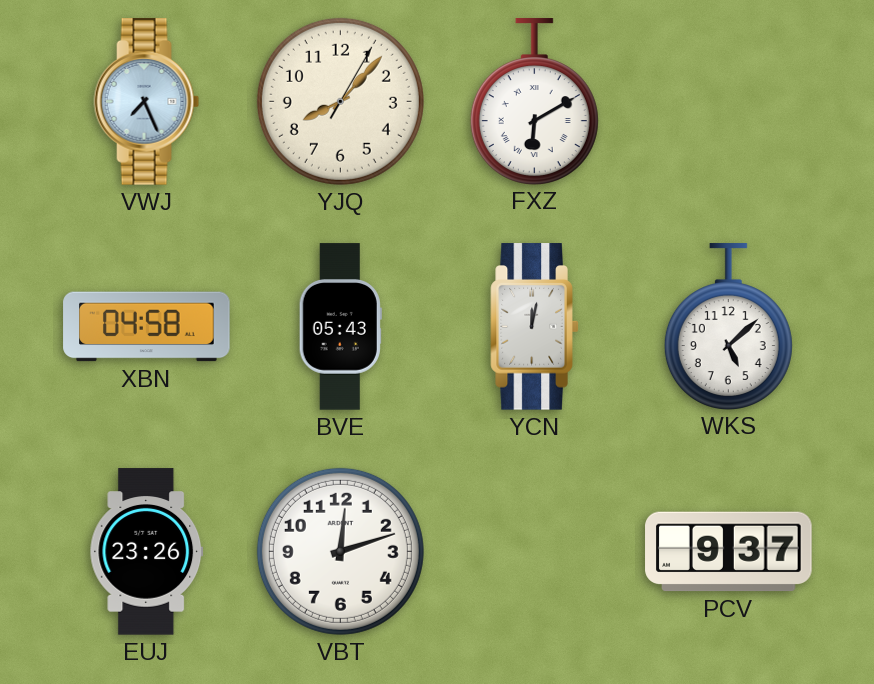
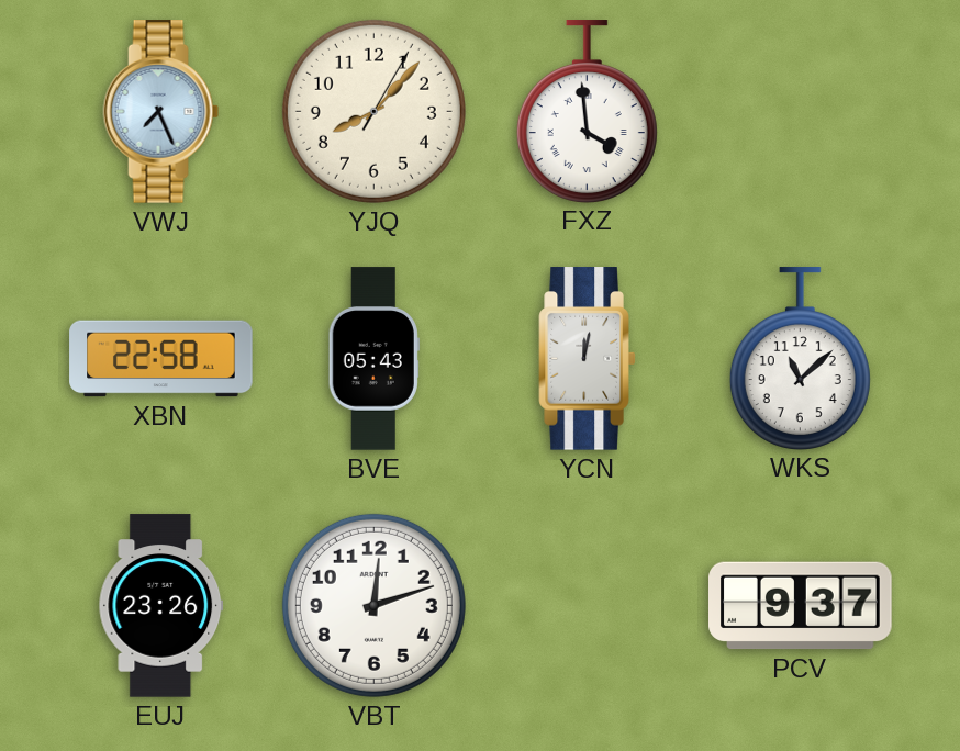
FXZ: 6:10 -> 3:59 (587, 111)
XBN: 04:58 -> 22:58 (161, 359)
WKS: 5:08 -> 11:08 (800, 358)
